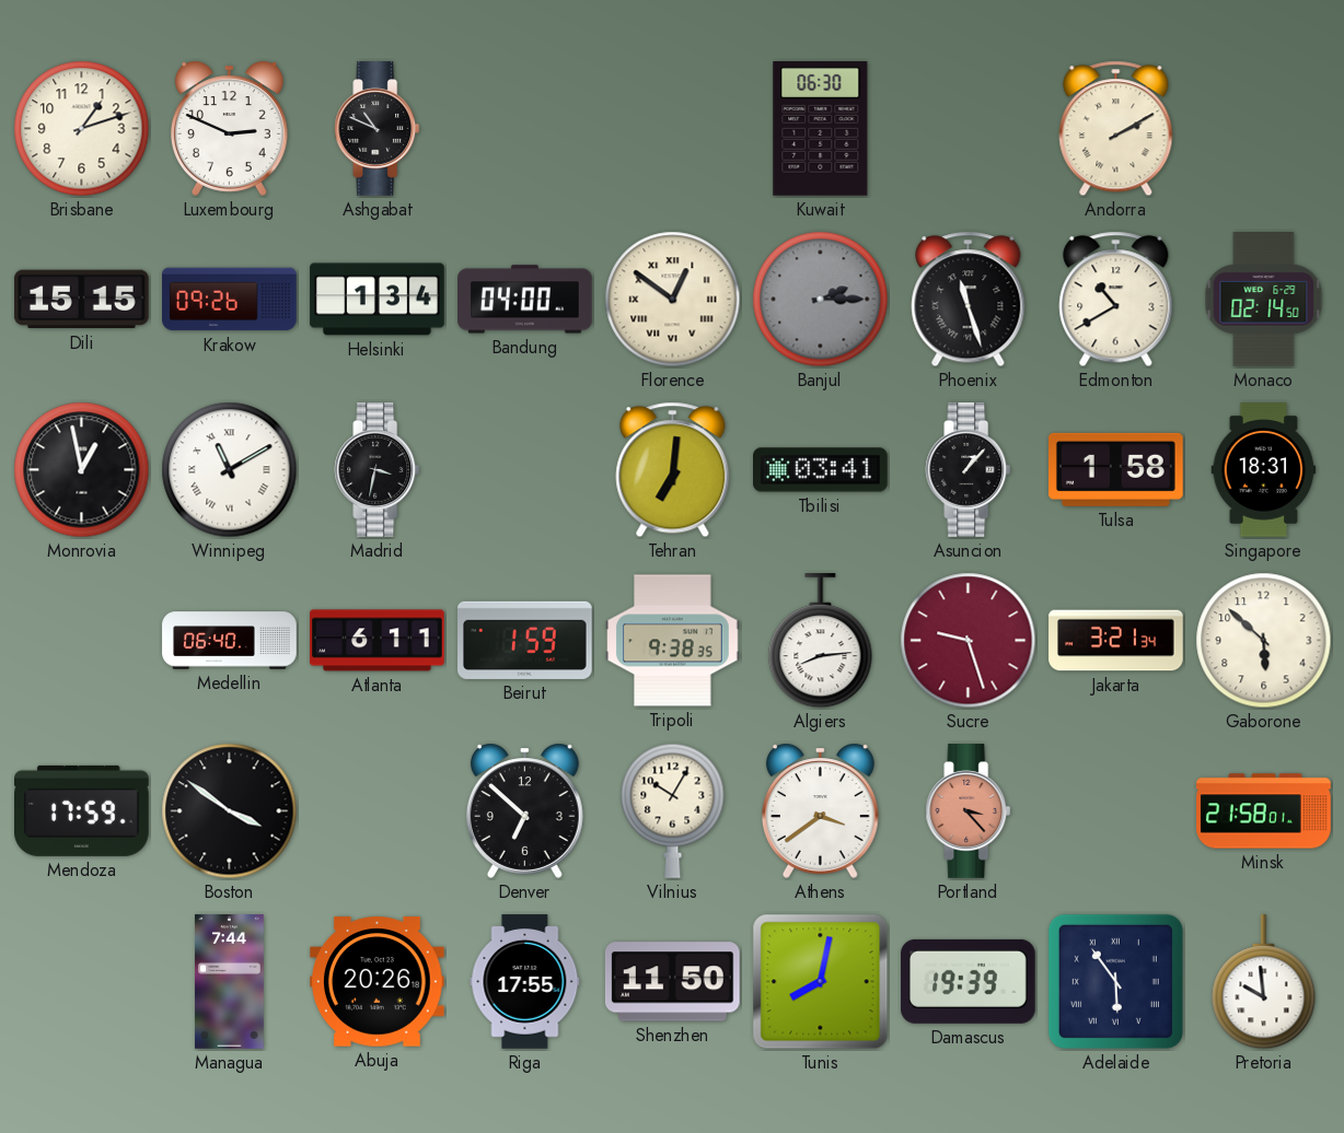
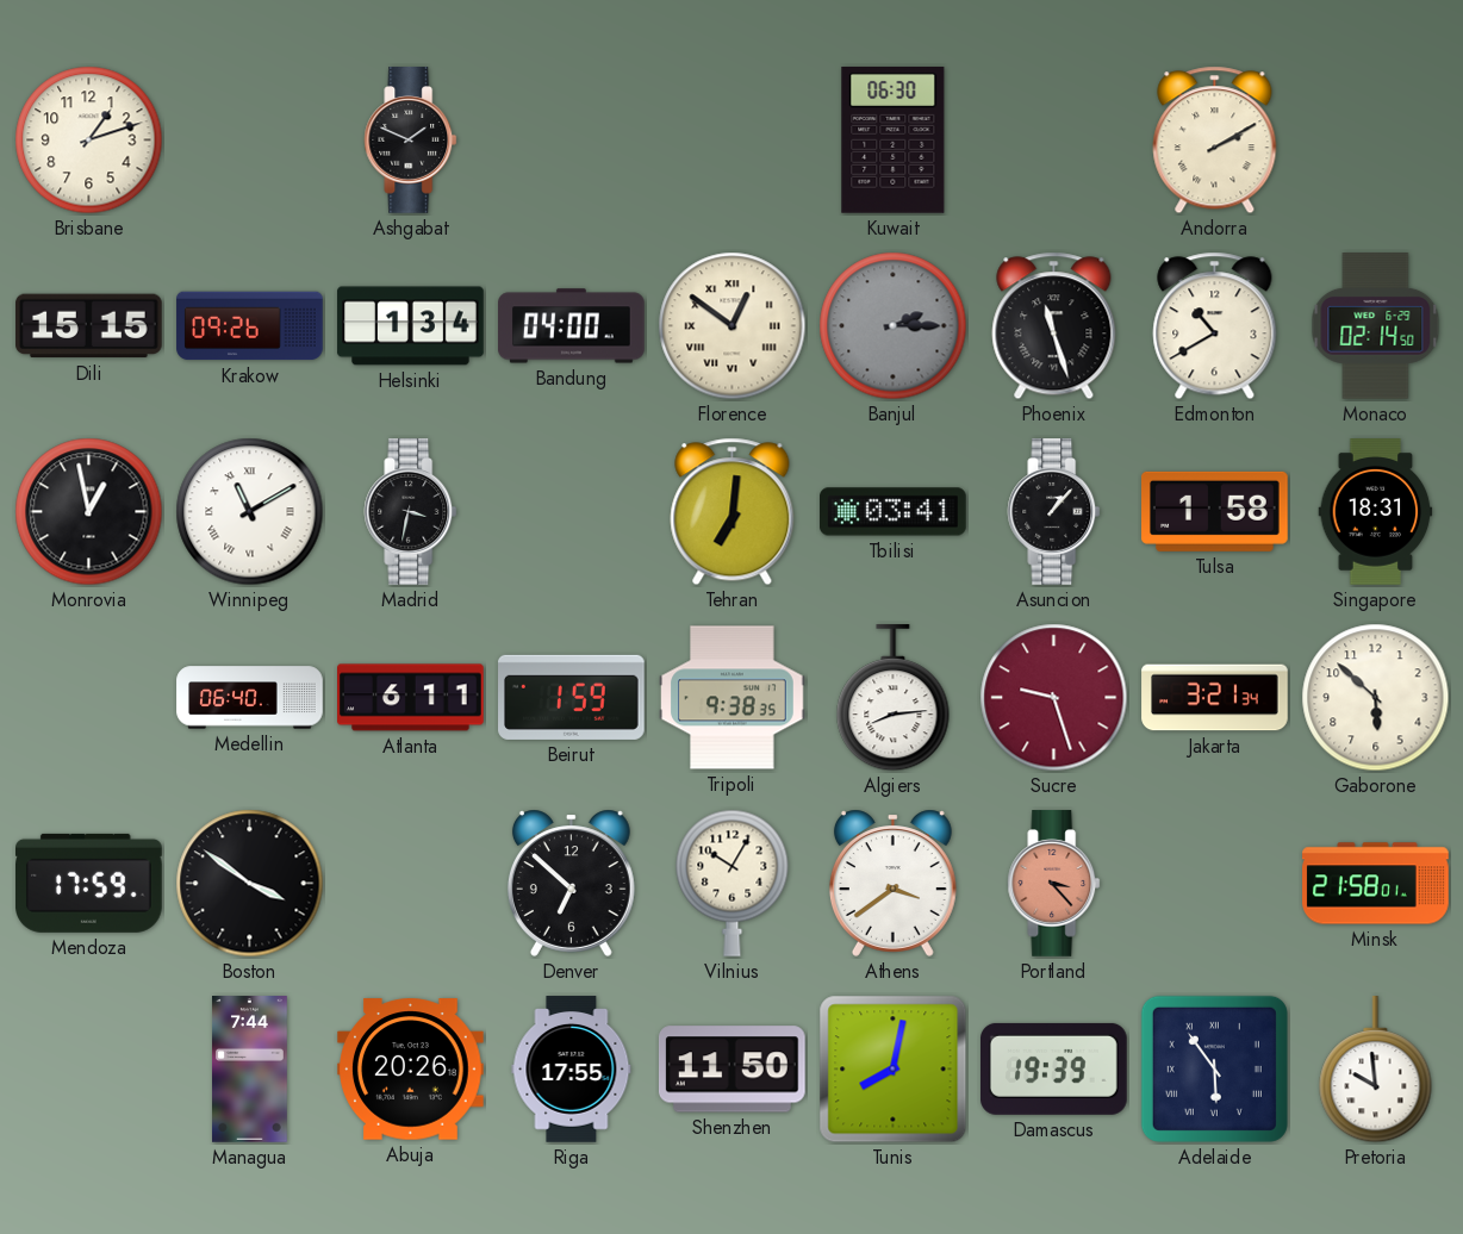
Luxembourg: 2:49 -> none (229, 128)
Ashgabat: 10:49 -> 1:49 (411, 141)
